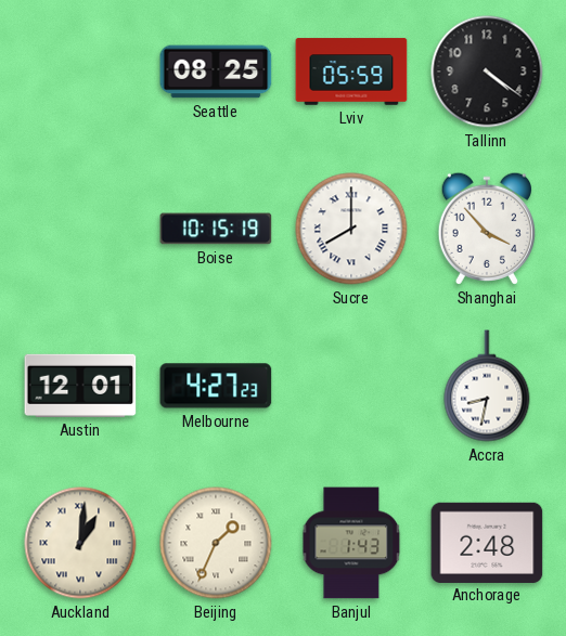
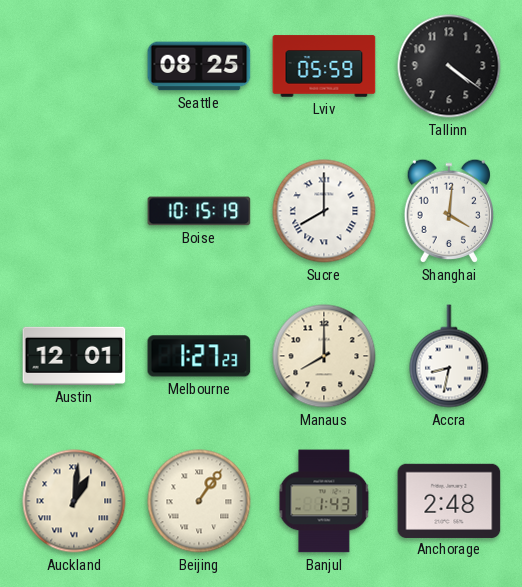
Shanghai: 3:53 -> 4:01 (449, 211)
Melbourne: 4:27 -> 1:27 (199, 356)
Manaus: none -> 8:00 (324, 356)
Beijing: 1:34 -> 1:06 (199, 501)
